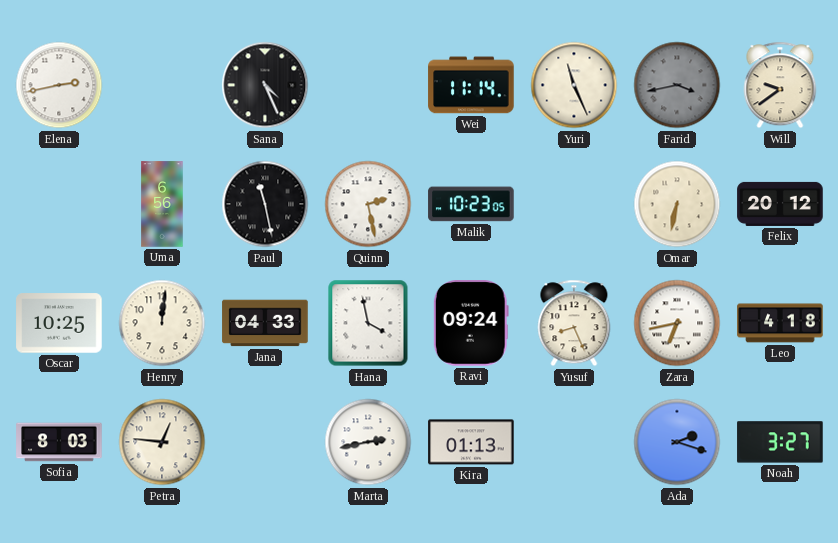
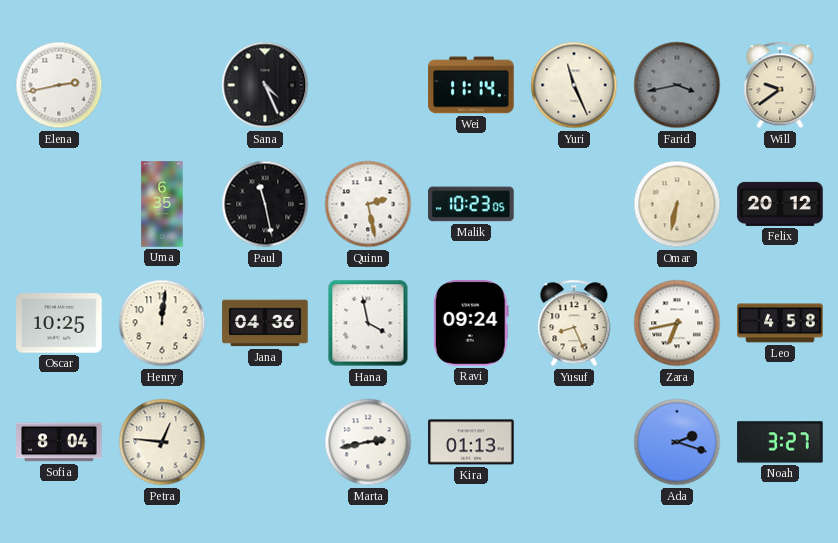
Uma: 6:56 -> 6:35 (162, 204)
Jana: 04:33 -> 04:36 (265, 323)
Leo: 4:18 -> 4:58 (780, 323)
Sofia: 8:03 -> 8:04 (59, 442)
